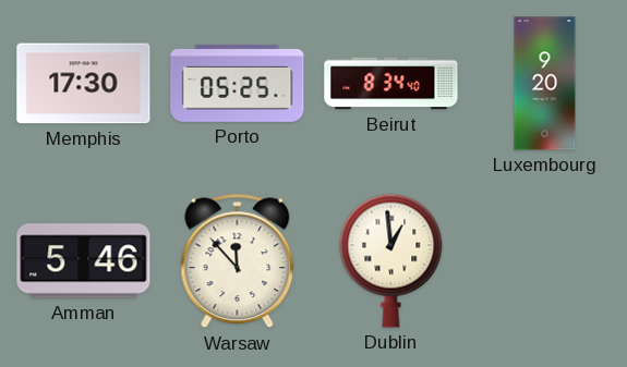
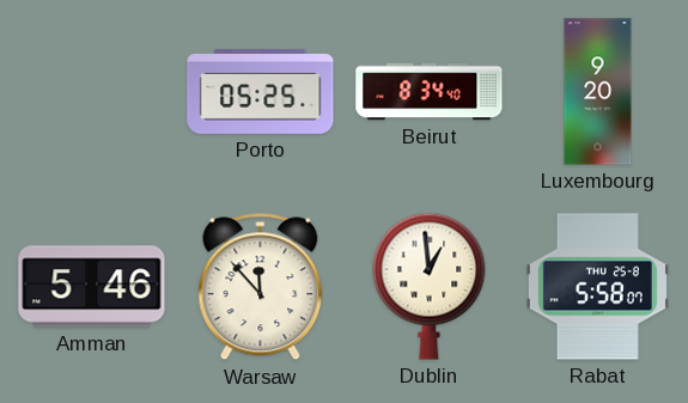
Memphis: 17:30 -> none (84, 84)
Rabat: none -> 5:58 (597, 287)
